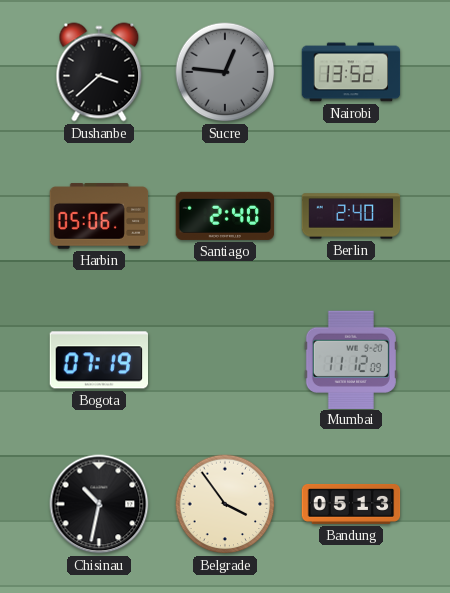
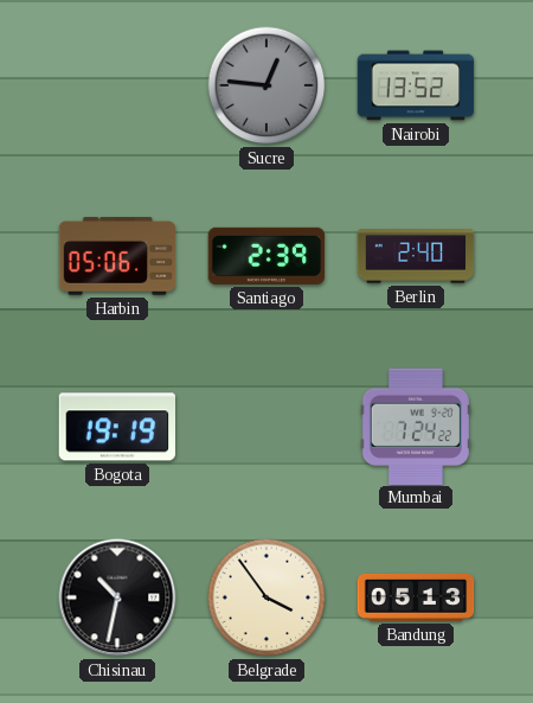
Dushanbe: 3:38 -> none (99, 72)
Santiago: 2:40 -> 2:39 (266, 256)
Bogota: 07:19 -> 19:19 (116, 427)
Mumbai: 11:12 -> 7:24 (416, 426)
